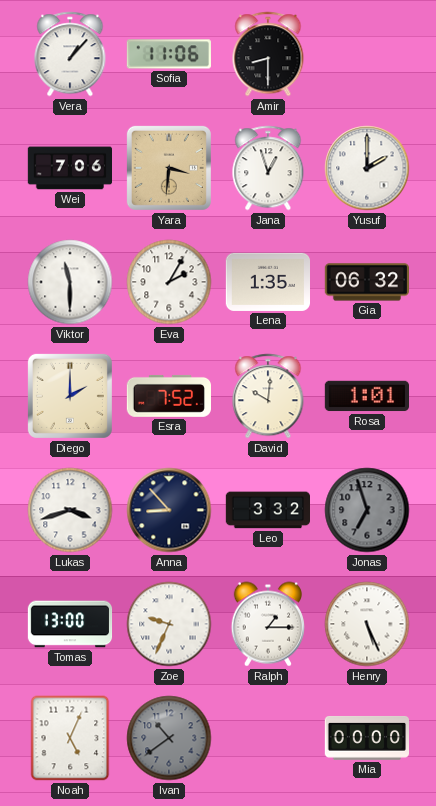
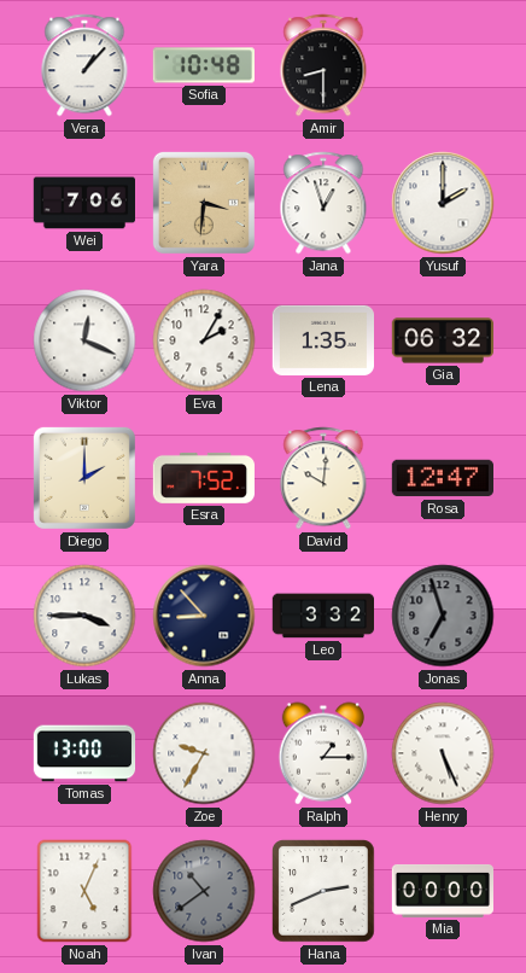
Sofia: 11:06 -> 10:48 (204, 65)
Viktor: 11:30 -> 12:19 (84, 340)
Rosa: 1:01 -> 12:47 (442, 478)
Lukas: 3:42 -> 3:45 (84, 616)
Zoe: 9:34 -> 9:35 (204, 753)
Hana: none -> 2:41 (323, 891)
